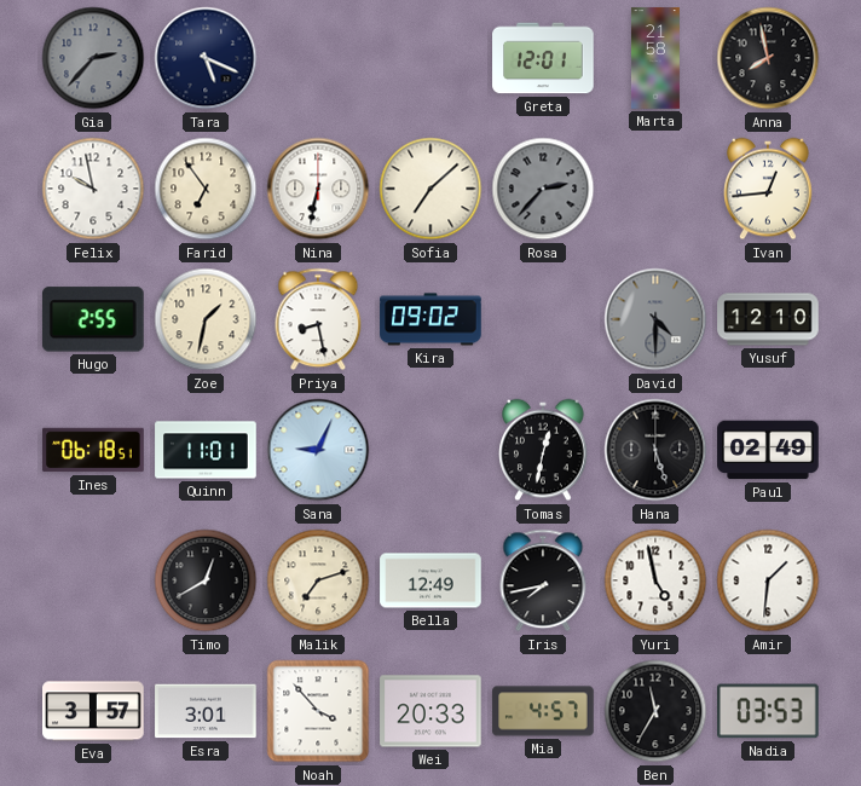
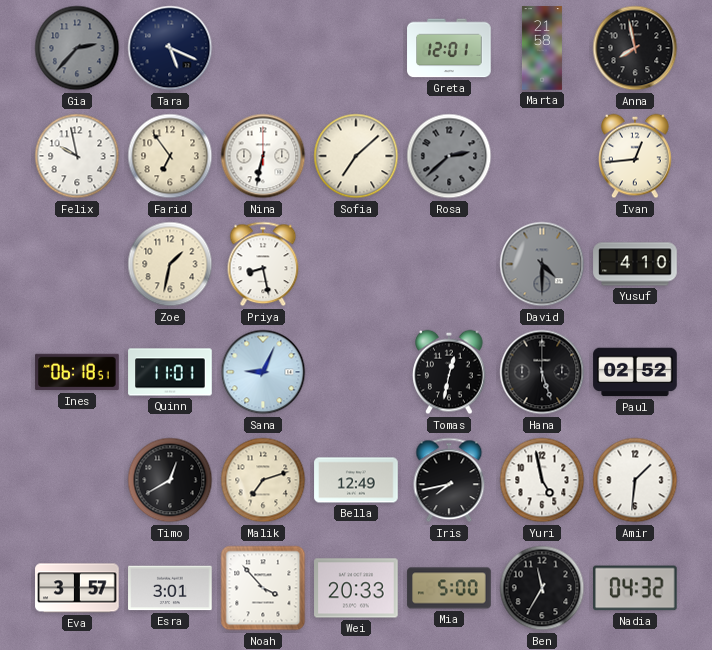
Rosa: 2:37 -> 2:38 (449, 156)
Hugo: 2:55 -> none (93, 319)
Kira: 09:02 -> none (431, 319)
Yusuf: 12:10 -> 4:10 (635, 264)
Paul: 02:49 -> 02:52 (635, 372)
Mia: 4:57 -> 5:00 (449, 588)
Nadia: 03:53 -> 04:32 (636, 588)
